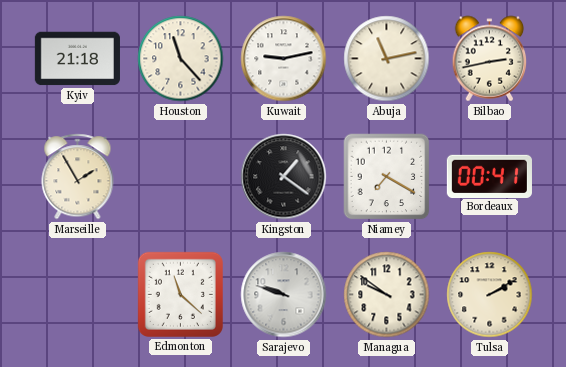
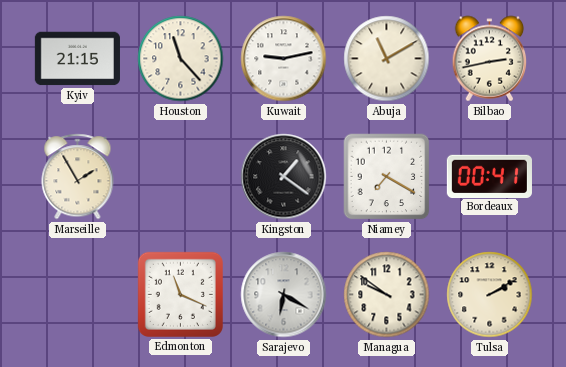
Kyiv: 21:18 -> 21:15 (77, 59)
Abuja: 11:13 -> 11:10 (387, 59)
Edmonton: 11:22 -> 11:19 (180, 294)
Sarajevo: 9:48 -> 6:20 (284, 295)
